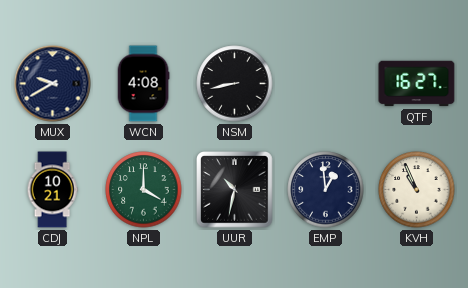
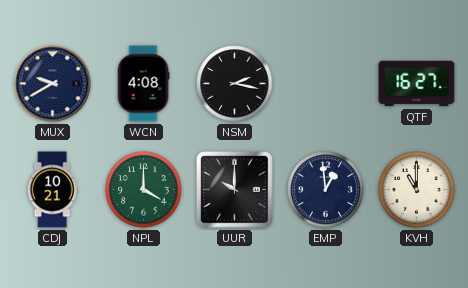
NSM: 8:43 -> 2:17 (235, 84)
UUR: 10:32 -> 10:00 (235, 190)
KVH: 10:56 -> 11:00 (417, 190)
